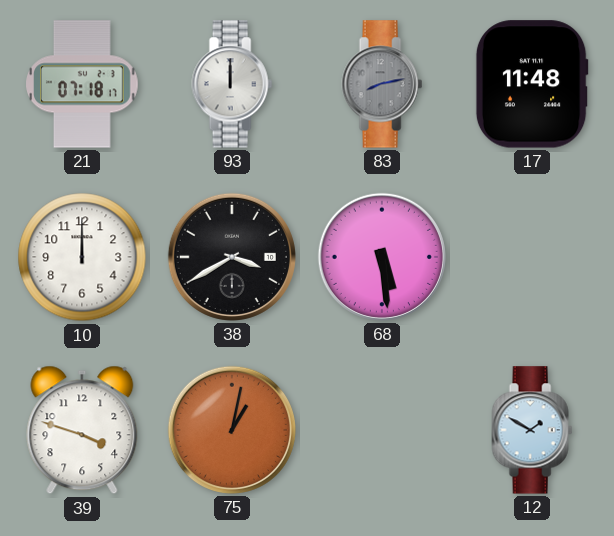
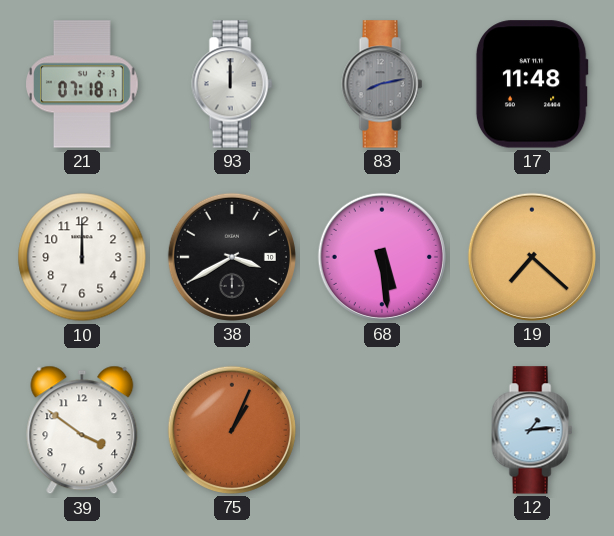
19: none -> 7:22 (532, 257)
39: 3:48 -> 3:51 (82, 430)
75: 1:02 -> 1:04 (232, 430)
12: 1:50 -> 1:14 (532, 430)
